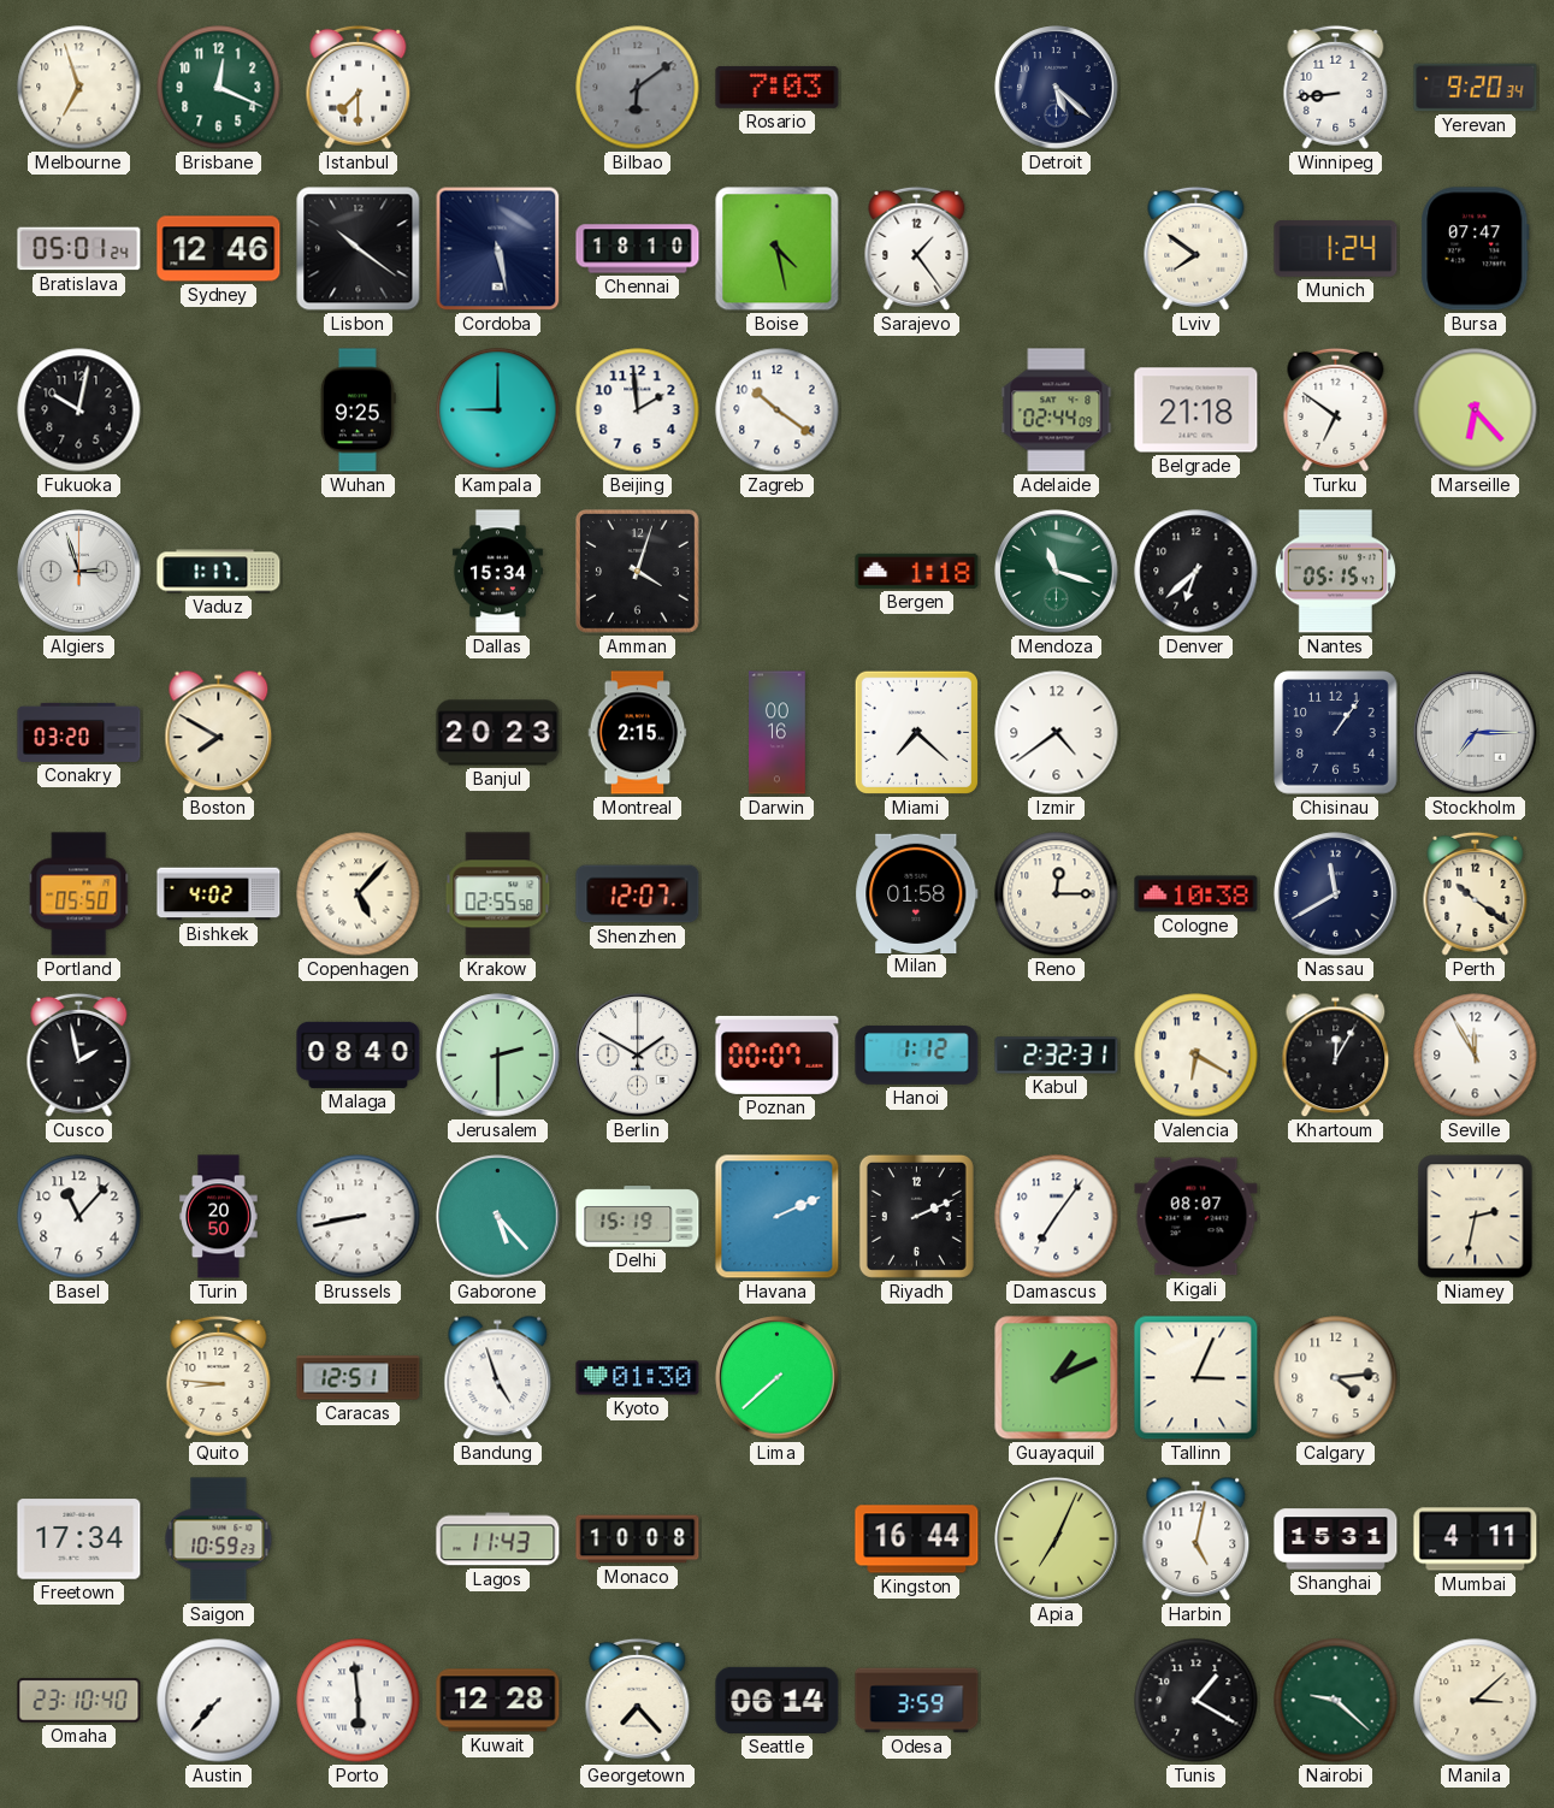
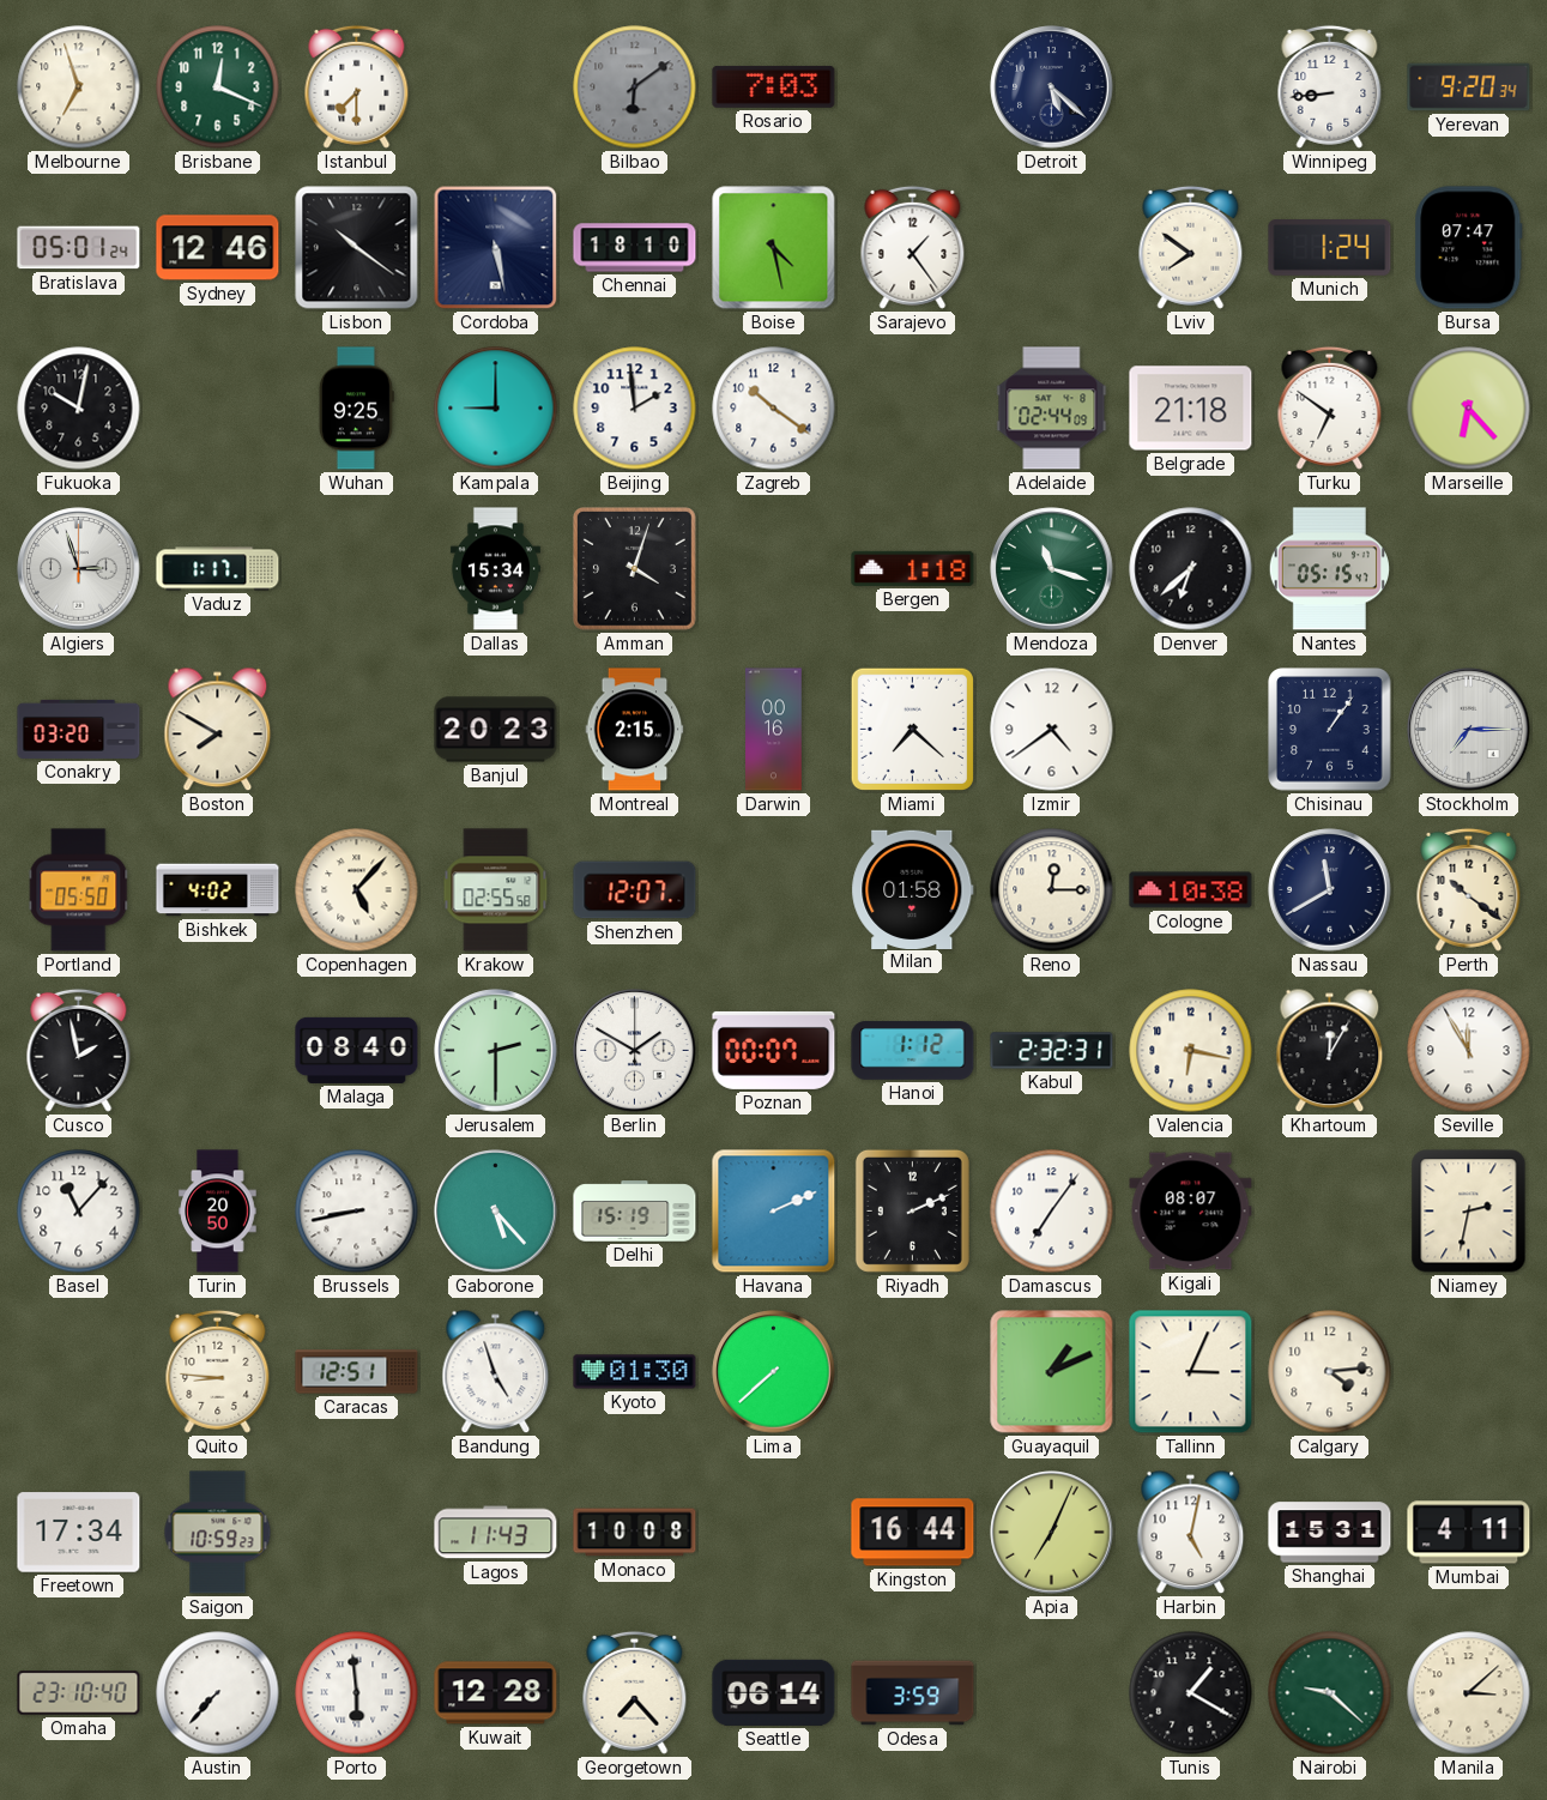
Valencia: 6:20 -> 6:17 (1191, 1051)
